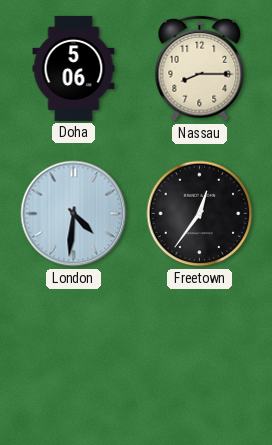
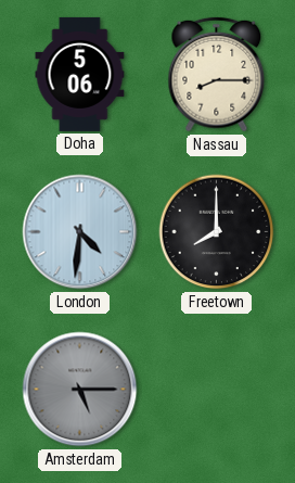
Freetown: 12:36 -> 8:00 (217, 232)
Amsterdam: none -> 5:15 (80, 390)
